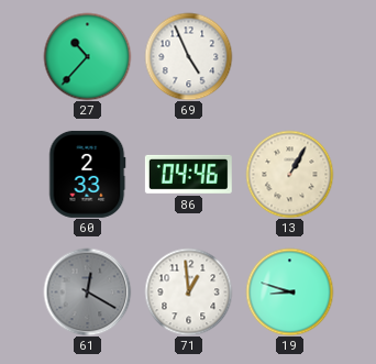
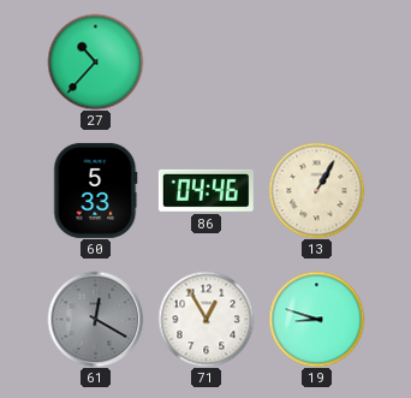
69: 4:56 -> none (188, 56)
60: 2:33 -> 5:33 (96, 190)
71: 12:59 -> 12:55 (205, 319)
